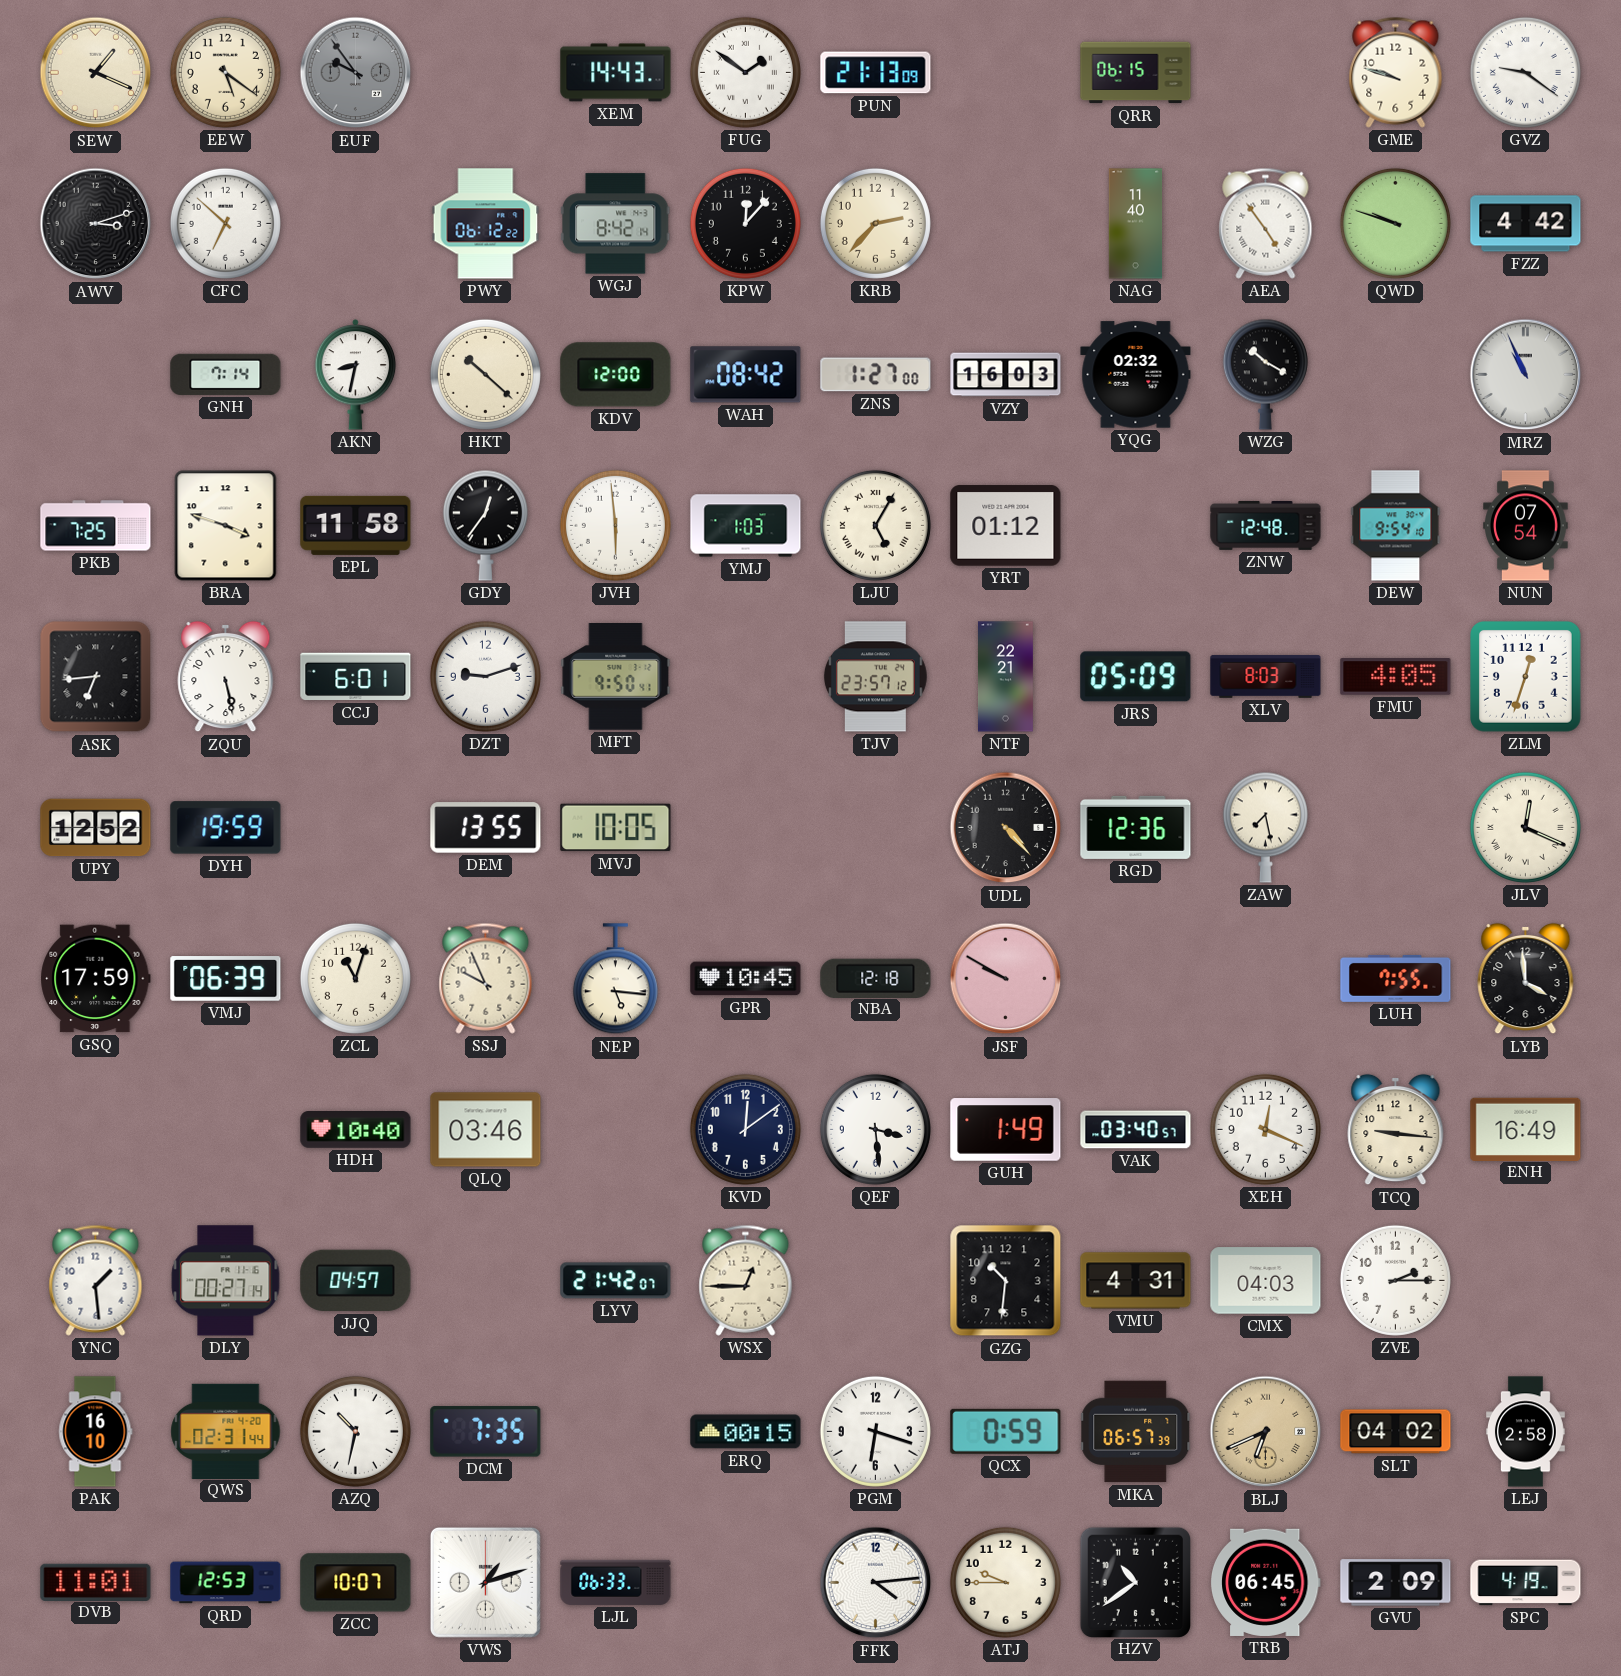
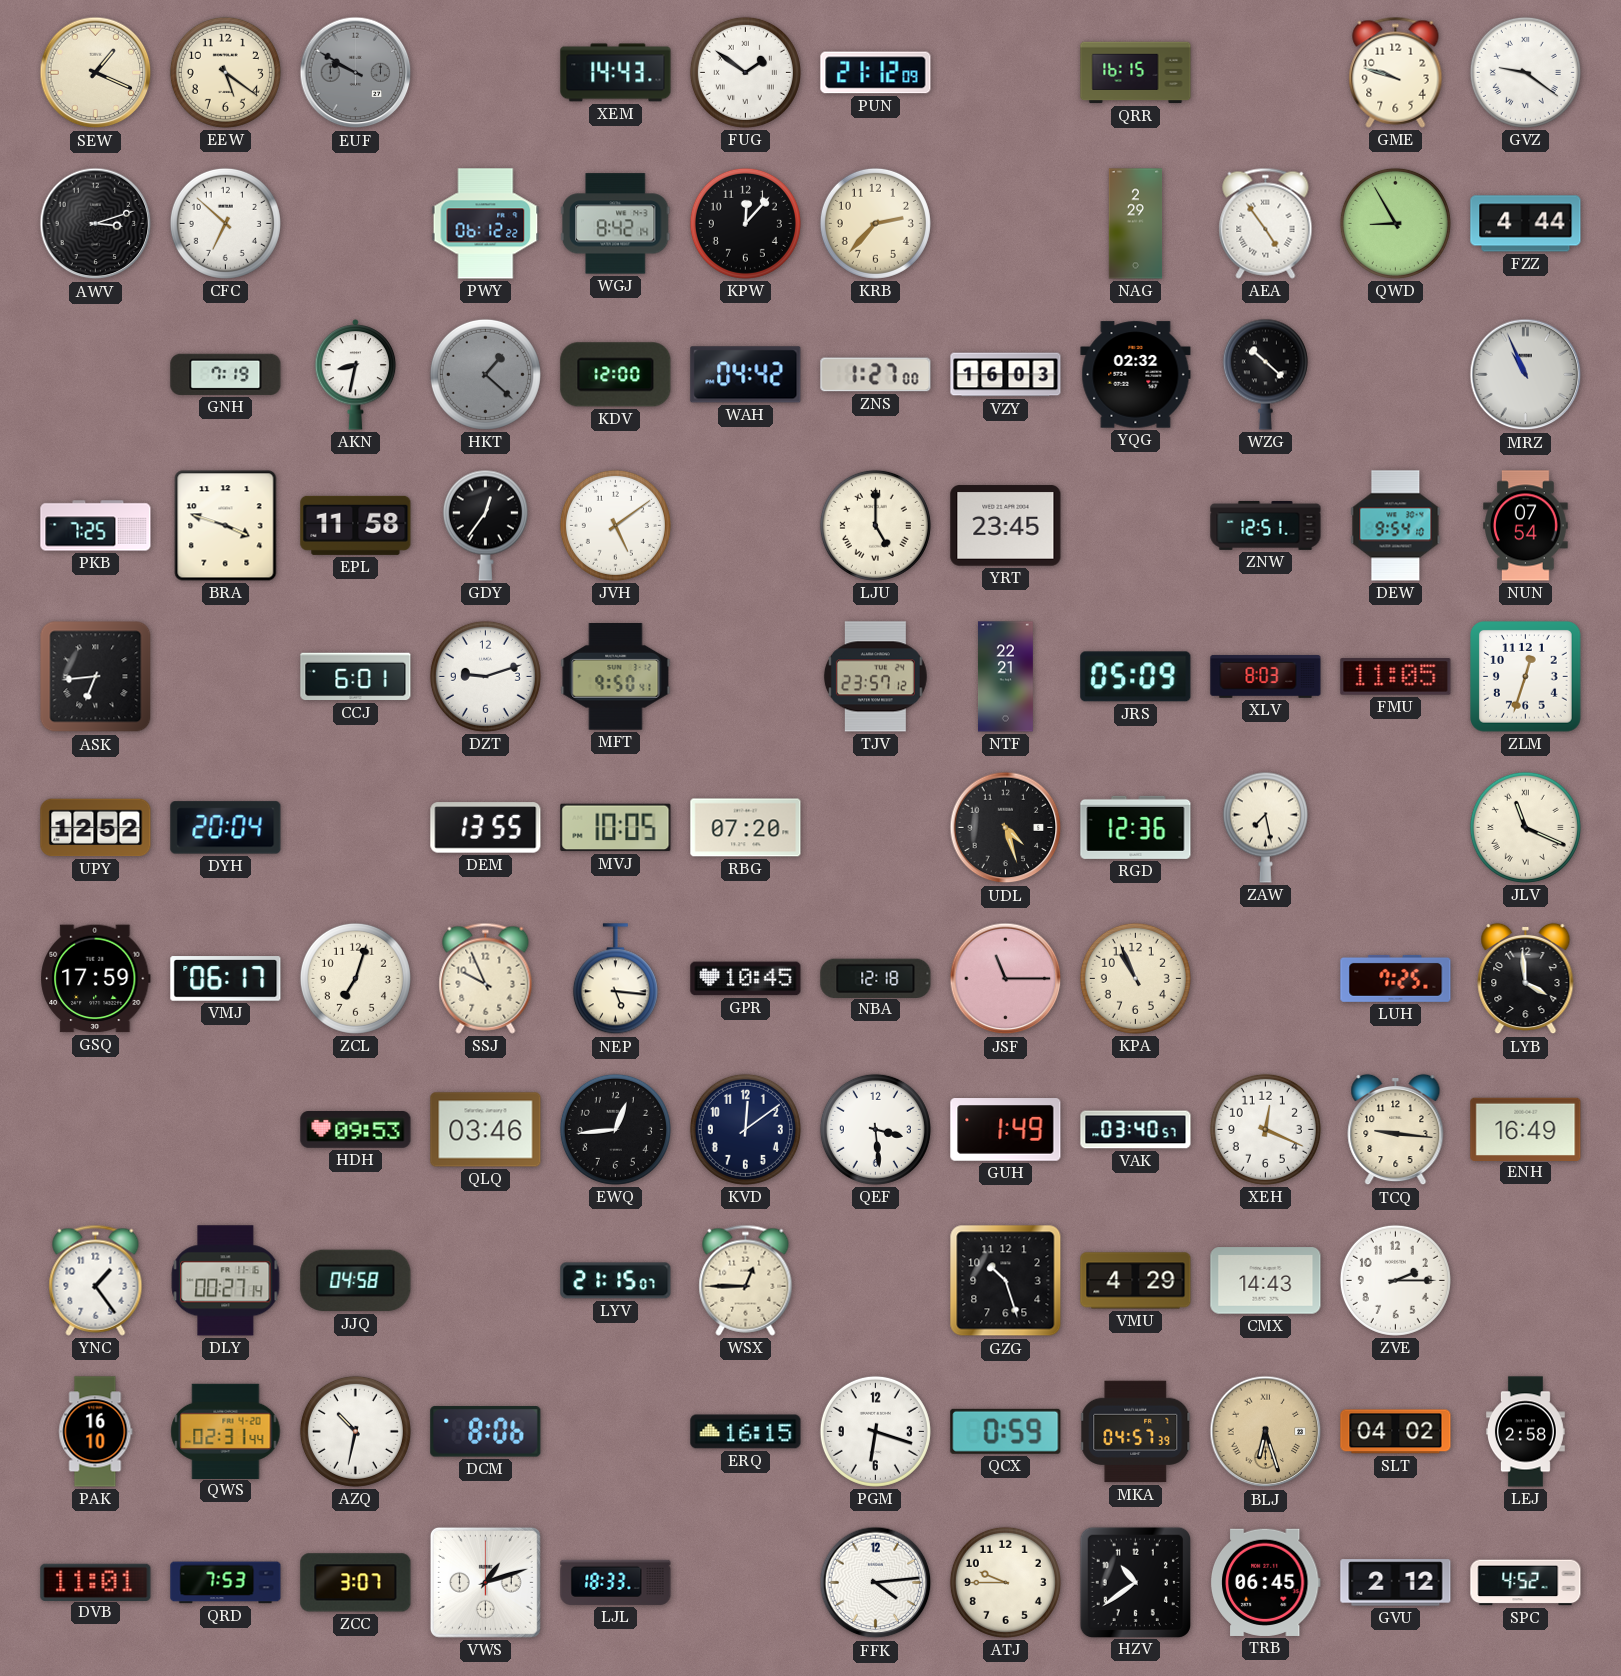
EUF: 9:54 -> 9:50 (356, 73)
PUN: 21:13 -> 21:12 (876, 73)
QRR: 06:15 -> 16:15 (1136, 73)
NAG: 11:40 -> 2:29 (1136, 224)
QWD: 9:48 -> 8:55 (1395, 223)
FZZ: 4:42 -> 4:44 (1526, 224)
GNH: 7:14 -> 7:19 (226, 374)
HKT: 10:22 -> 1:22 (485, 374)
HKT dial: cream -> grey (485, 374)
WAH: 08:42 -> 04:42 (746, 375)
WZG: 10:20 -> 10:22 (1265, 374)
JVH: 5:59 -> 5:09 (615, 525)
YMJ: 1:03 -> none (746, 526)
LJU: 5:05 -> 5:00 (875, 525)
YRT: 01:12 -> 23:45 (1006, 526)
ZNW: 12:48 -> 12:51 (1266, 525)
ZQU: 5:28 -> none (226, 677)
FMU: 4:05 -> 11:05 (1396, 677)
DYH: 19:59 -> 20:04 (226, 828)
RBG: none -> 07:20 (746, 828)
UDL: 4:23 -> 4:27 (1006, 828)
JLV: 12:19 -> 11:19 (1525, 827)
VMJ: 06:39 -> 06:17 (226, 979)
ZCL: 11:03 -> 7:03 (355, 978)
JSF: 9:50 -> 11:15 (1006, 979)
KPA: none -> 10:56 (1135, 978)
LUH: 7:55 -> 7:25 (1396, 978)
HDH: 10:40 -> 09:53 (356, 1130)
EWQ: none -> 12:44 (615, 1129)
YNC: 1:29 -> 1:24 (96, 1280)
JJQ: 04:57 -> 04:58 (356, 1281)
LYV: 21:42 -> 21:15 (616, 1281)
GZG: 10:31 -> 10:27 (1006, 1281)
VMU: 4:31 -> 4:29 (1136, 1281)
CMX: 04:03 -> 14:43 (1266, 1281)
DCM: 7:35 -> 8:06 (486, 1432)
ERQ: 00:15 -> 16:15 (746, 1432)
MKA: 06:57 -> 04:57 (1136, 1432)
BLJ: 6:41 -> 6:27 (1266, 1432)
QRD: 12:53 -> 7:53 (226, 1583)
ZCC: 10:07 -> 3:07 (356, 1583)
LJL: 06:33 -> 18:33 (616, 1582)
GVU: 2:09 -> 2:12 (1396, 1583)
SPC: 4:19 -> 4:52 (1526, 1583)
